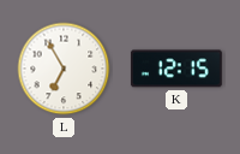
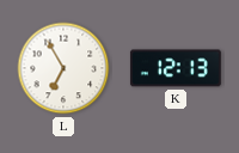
K: 12:15 -> 12:13 (176, 68)
